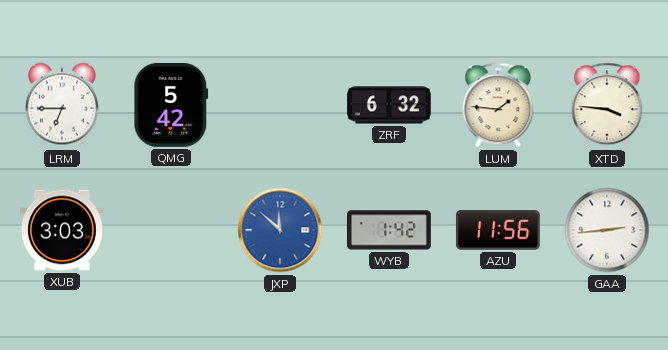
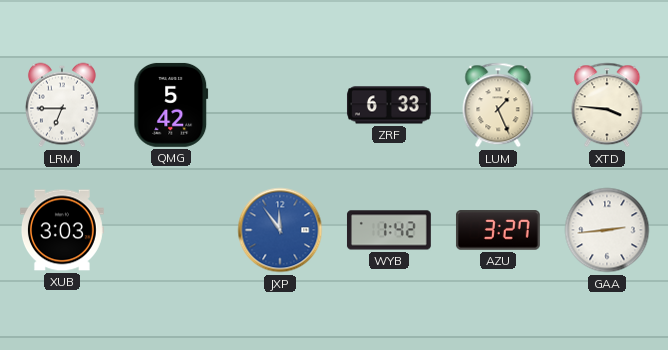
ZRF: 6:32 -> 6:33 (389, 105)
LUM: 1:46 -> 1:26 (498, 105)
JXP: 11:52 -> 11:54 (280, 230)
AZU: 11:56 -> 3:27 (498, 230)
